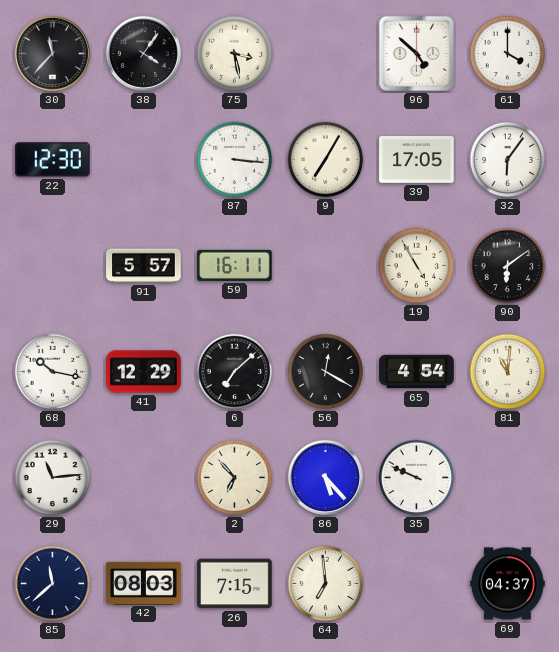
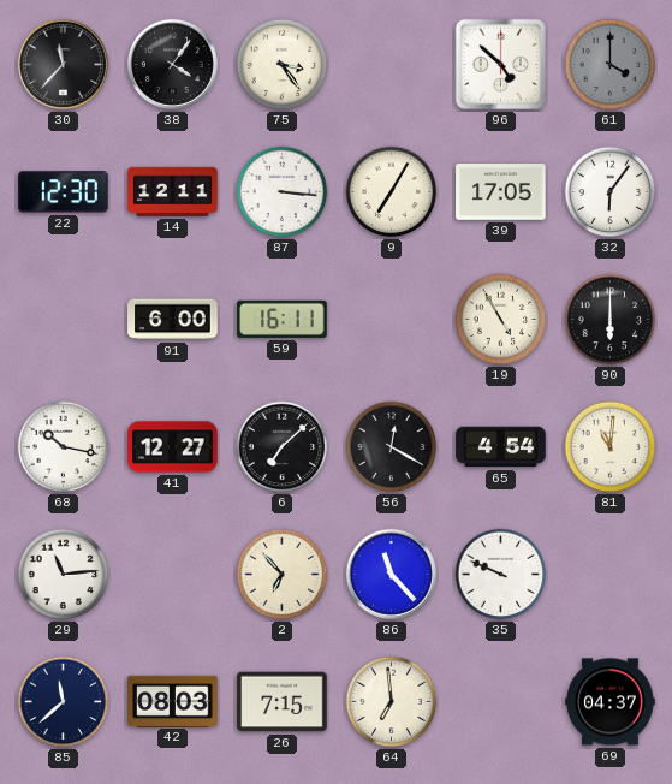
75: 3:28 -> 3:24 (283, 65)
61 dial: white -> grey (611, 65)
14: none -> 12:11 (173, 191)
91: 5:57 -> 6:00 (173, 320)
90: 6:09 -> 6:00 (611, 320)
41: 12:29 -> 12:27 (173, 447)
86: 5:23 -> 11:23 (391, 574)
